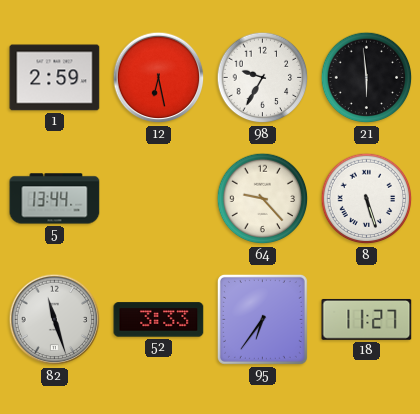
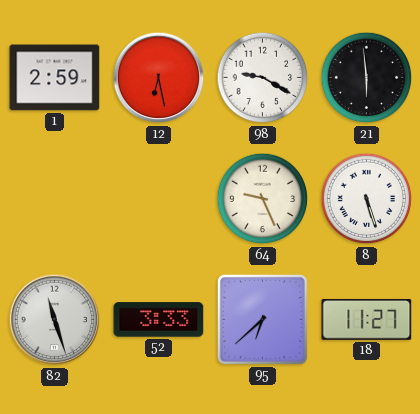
98: 9:35 -> 9:20 (263, 78)
5: 13:44 -> none (55, 199)
64: 9:23 -> 9:26 (263, 199)
95: 6:36 -> 6:38 (262, 319)
